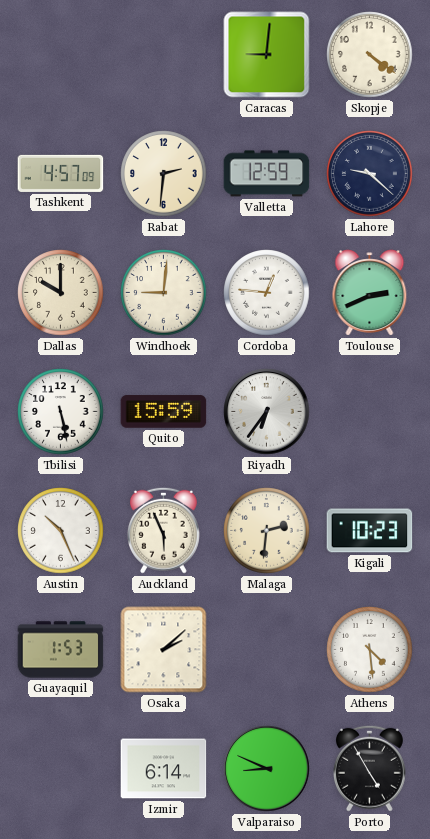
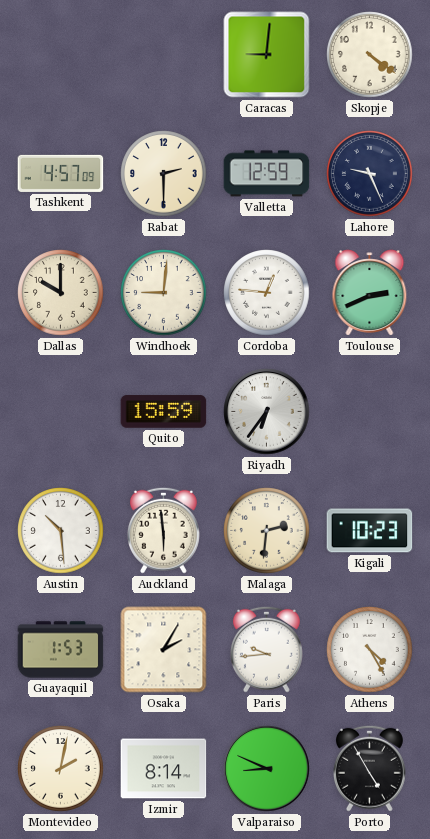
Rabat: 2:31 -> 2:30 (164, 174)
Lahore: 9:22 -> 9:26 (370, 174)
Tbilisi: 5:28 -> none (61, 412)
Austin: 10:26 -> 10:29 (61, 531)
Auckland: 5:56 -> 5:59 (163, 530)
Osaka: 2:08 -> 2:05 (164, 650)
Paris: none -> 9:44 (266, 649)
Athens: 4:29 -> 4:25 (370, 650)
Montevideo: none -> 2:02 (61, 769)
Izmir: 6:14 -> 8:14 (164, 769)
